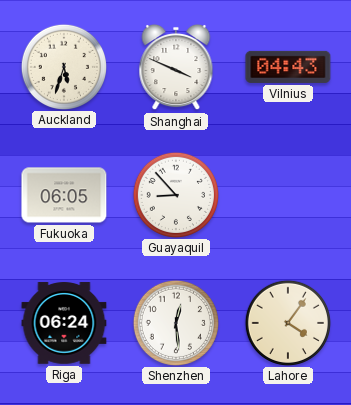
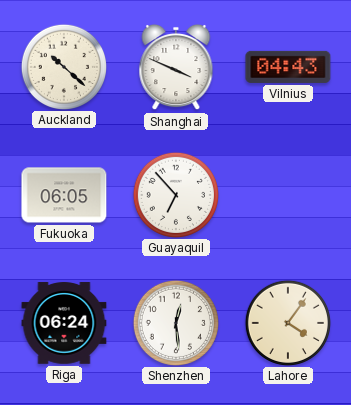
Auckland: 5:33 -> 10:22 (63, 66)
Guayaquil: 8:53 -> 6:53 (175, 194)
